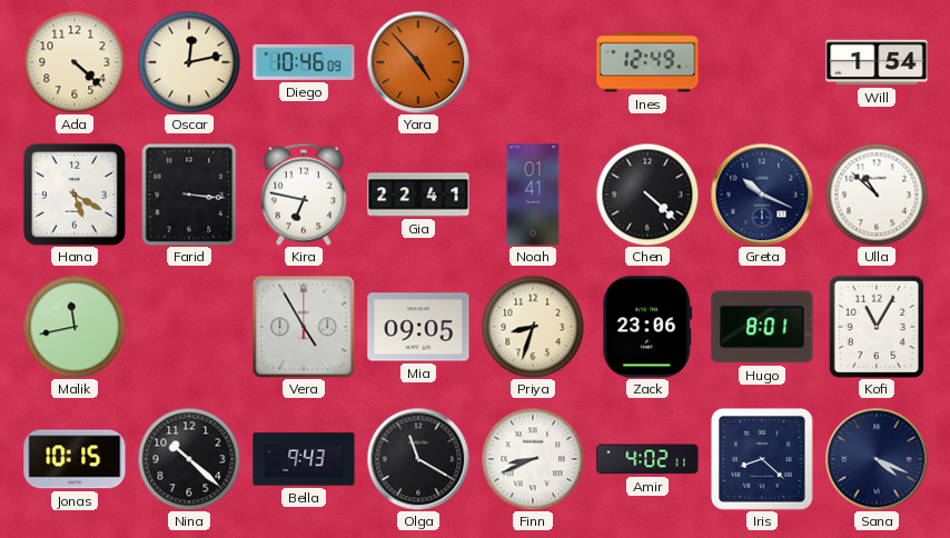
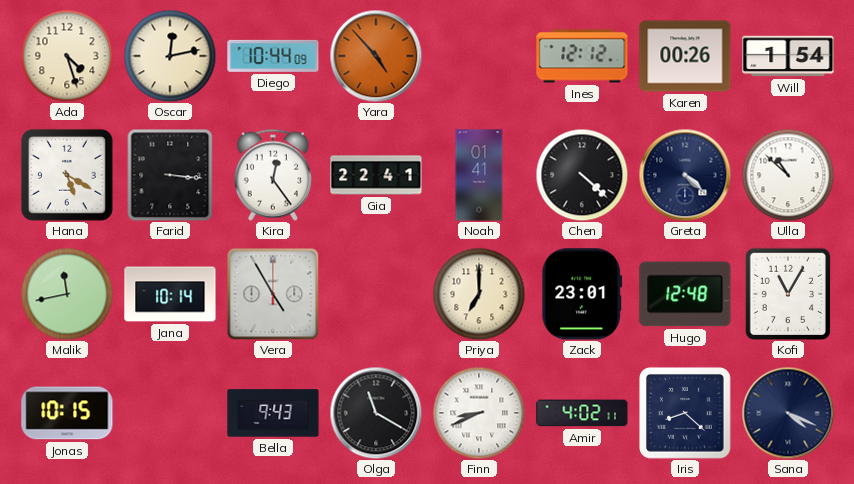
Ada: 4:22 -> 4:27 (67, 56)
Diego: 10:46 -> 10:44 (273, 56)
Ines: 12:49 -> 12:12 (582, 56)
Karen: none -> 00:26 (685, 56)
Kira: 6:47 -> 12:24 (273, 175)
Greta: 10:19 -> 4:22 (685, 175)
Jana: none -> 10:14 (170, 294)
Mia: 09:05 -> none (418, 327)
Priya: 8:33 -> 7:00 (479, 294)
Zack: 23:06 -> 23:01 (582, 294)
Hugo: 8:01 -> 12:48 (685, 294)
Nina: 10:22 -> none (189, 459)
